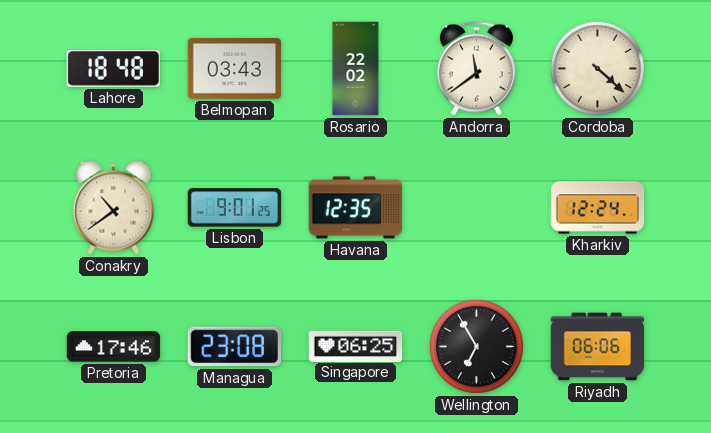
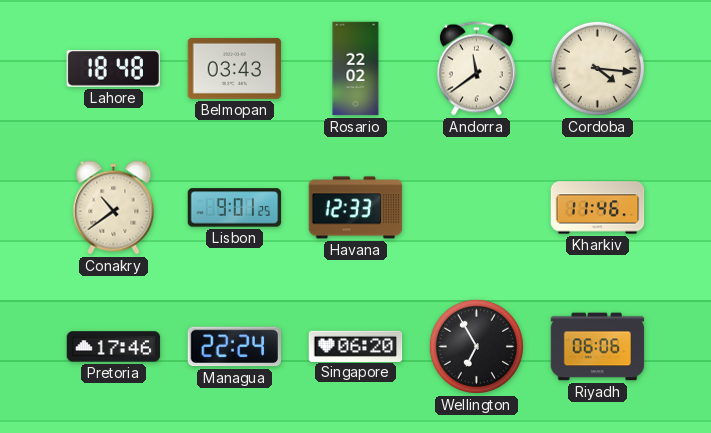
Cordoba: 4:22 -> 4:16 (597, 68)
Havana: 12:35 -> 12:33 (356, 208)
Kharkiv: 12:24 -> 11:46 (598, 208)
Managua: 23:08 -> 22:24 (234, 347)
Singapore: 06:25 -> 06:20 (356, 346)
